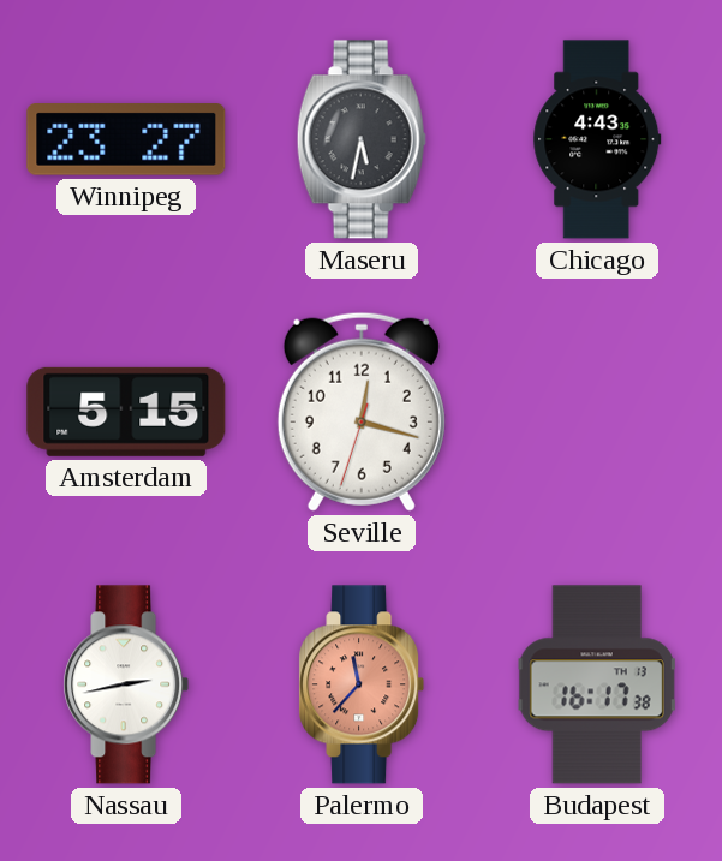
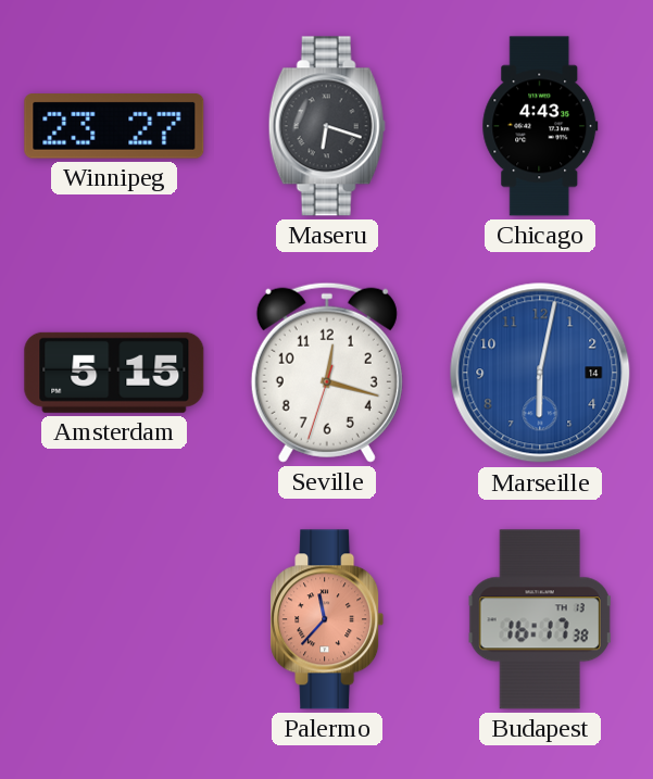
Maseru: 5:32 -> 6:18 (327, 126)
Marseille: none -> 6:02 (540, 373)
Nassau: 2:43 -> none (126, 684)
